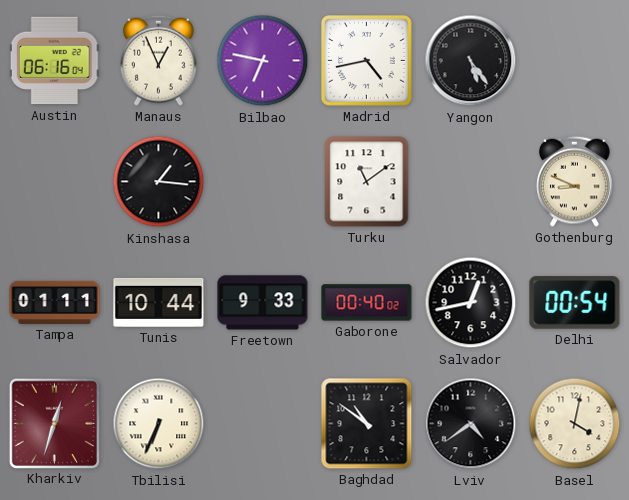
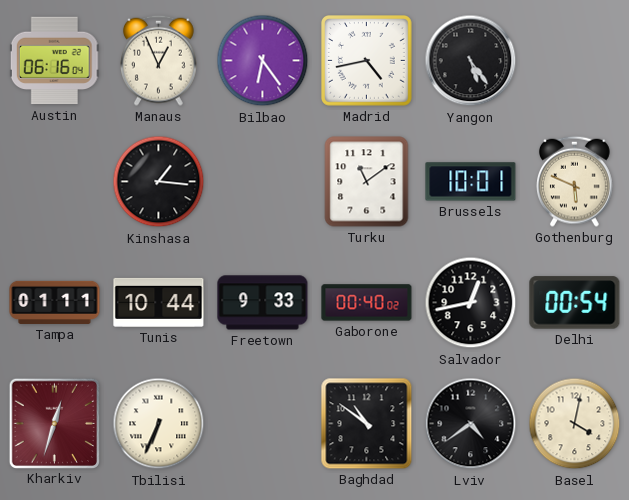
Bilbao: 6:47 -> 6:24 (263, 61)
Brussels: none -> 10:01 (471, 182)
Gothenburg: 8:49 -> 5:49 (575, 181)
